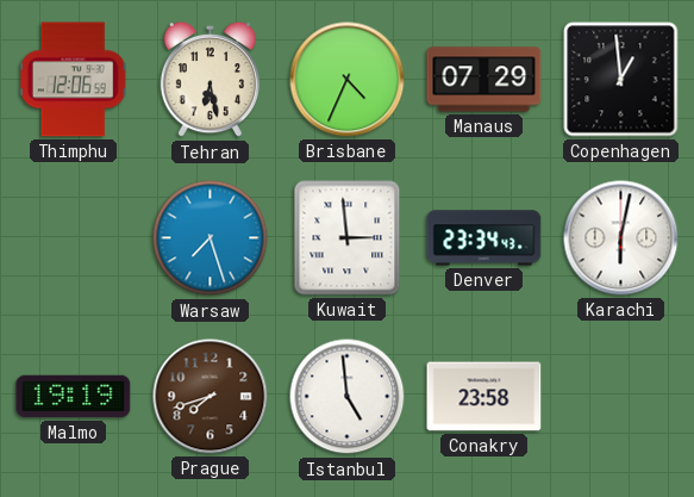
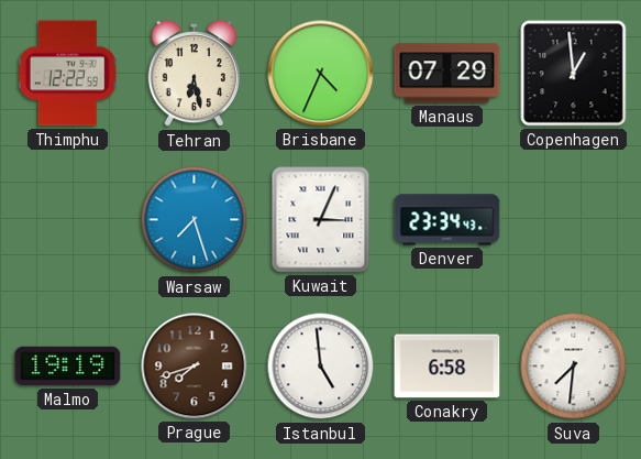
Thimphu: 12:06 -> 12:22 (67, 74)
Kuwait: 2:59 -> 3:04 (321, 220)
Karachi: 6:02 -> none (621, 238)
Conakry: 23:58 -> 6:58 (447, 367)
Suva: none -> 7:31 (574, 367)
